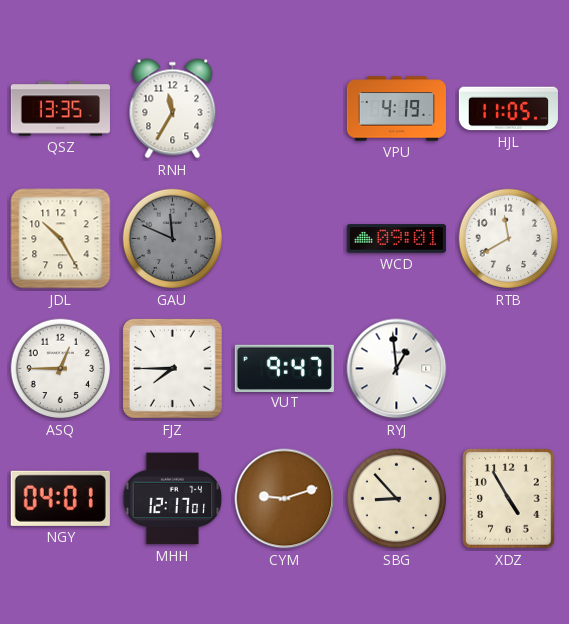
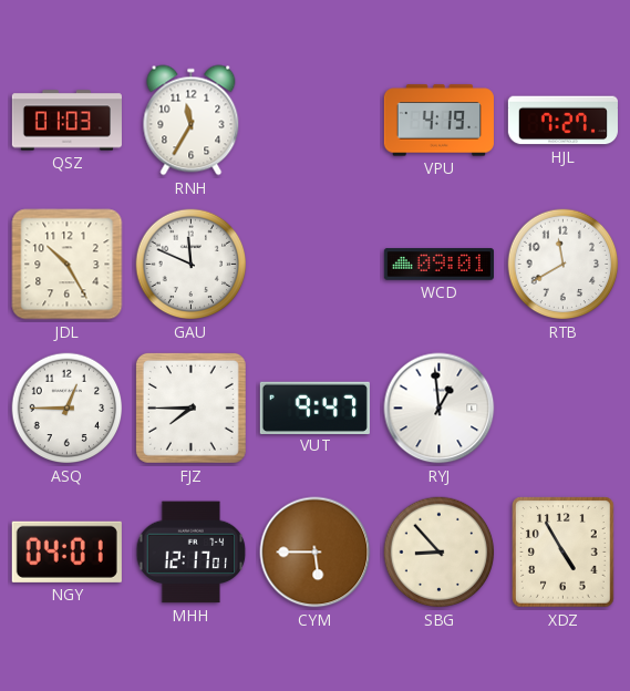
QSZ: 13:35 -> 01:03 (66, 121)
HJL: 11:05 -> 7:27 (562, 121)
GAU dial: grey -> white (192, 265)
CYM: 9:12 -> 5:45 (316, 553)
